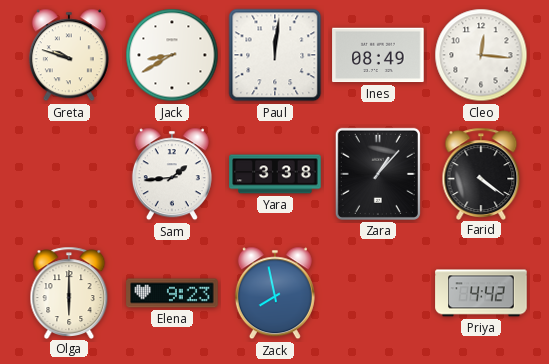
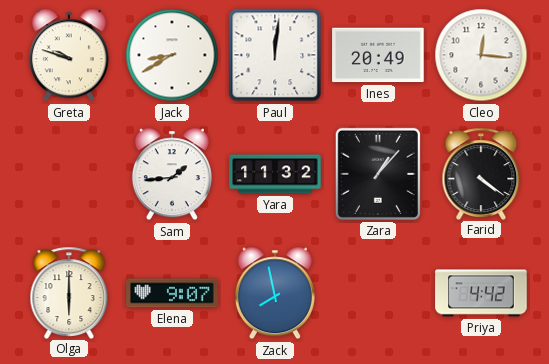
Ines: 08:49 -> 20:49 (378, 55)
Yara: 3:38 -> 11:32 (275, 174)
Elena: 9:23 -> 9:07 (172, 293)
